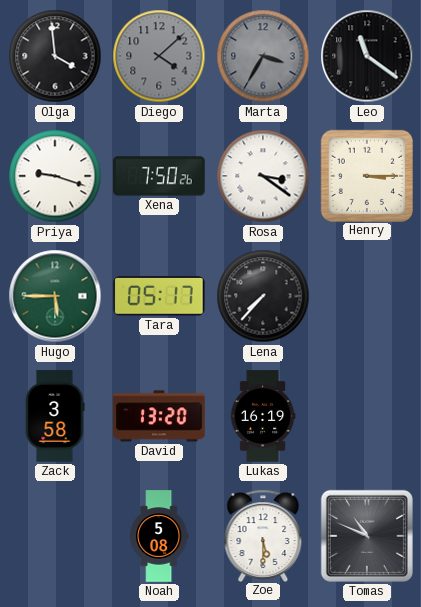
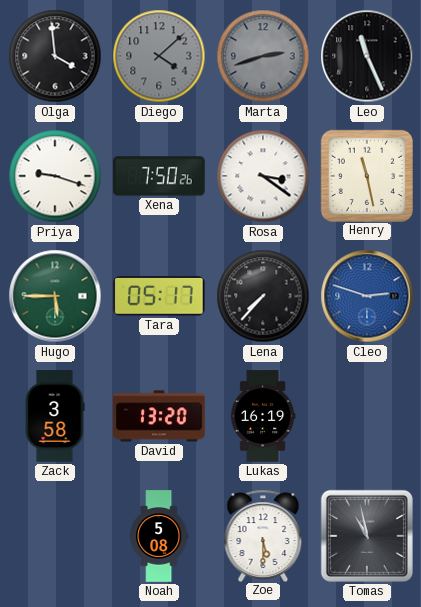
Marta: 3:35 -> 2:42 (263, 56)
Leo: 11:21 -> 11:26 (367, 56)
Henry: 3:15 -> 11:28 (366, 175)
Cleo: none -> 2:48 (367, 296)
Tomas: 10:49 -> 10:58 (367, 536)
